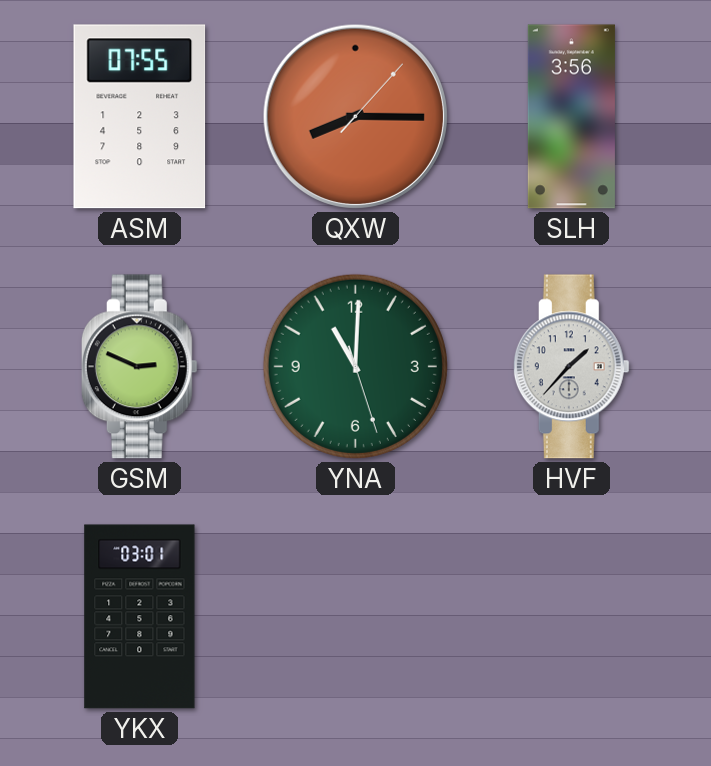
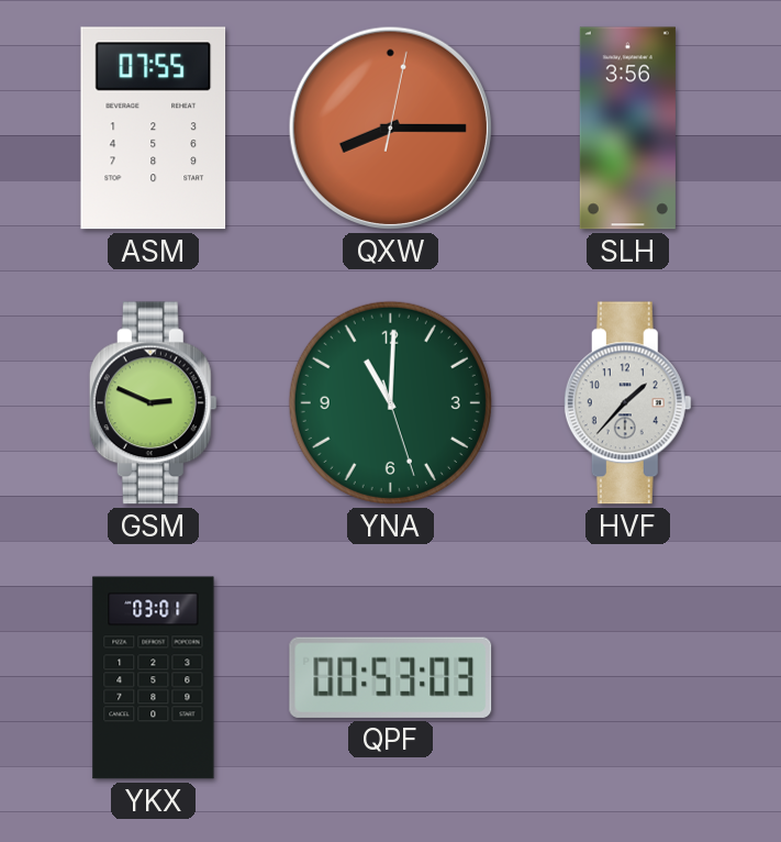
QXW: 8:15:07 -> 8:15:02 (390, 128)
QPF: none -> 00:53 (391, 677)
